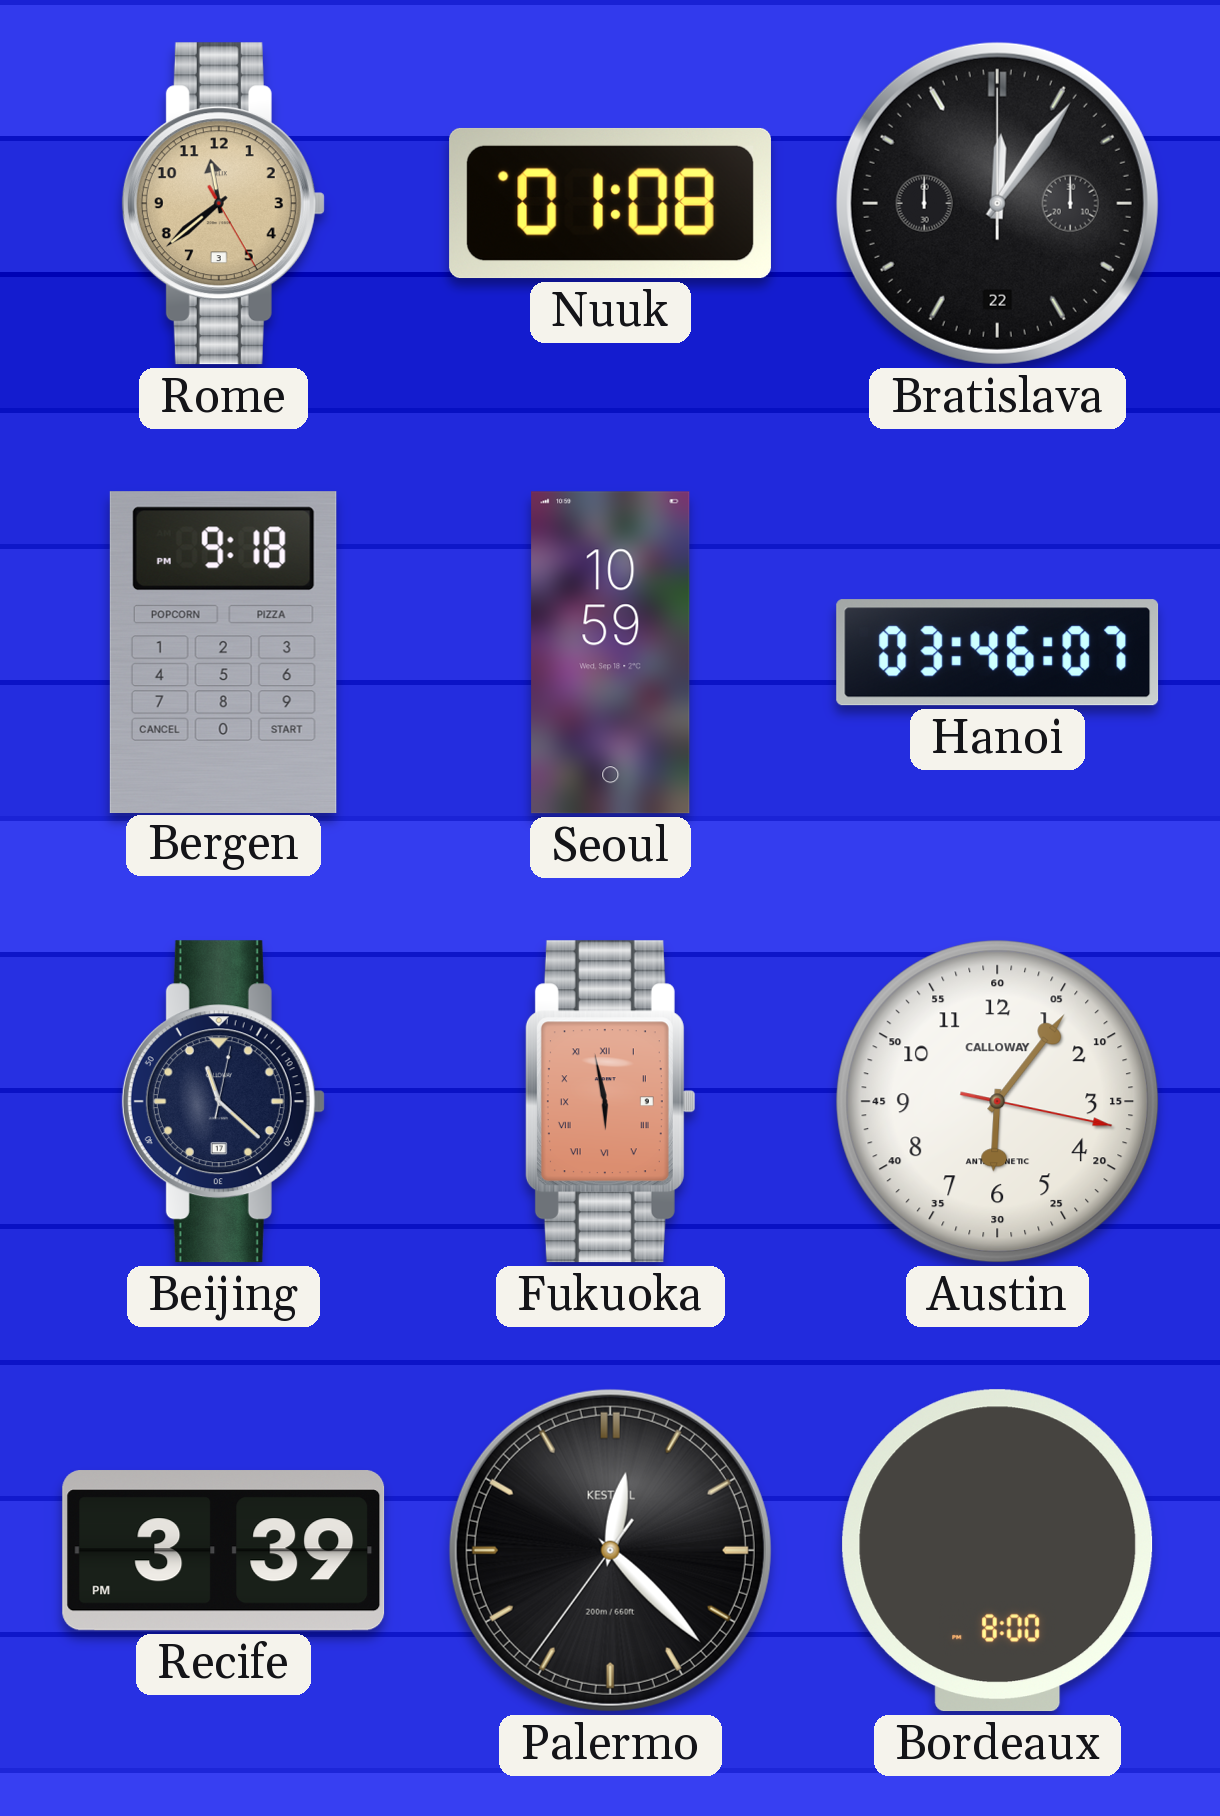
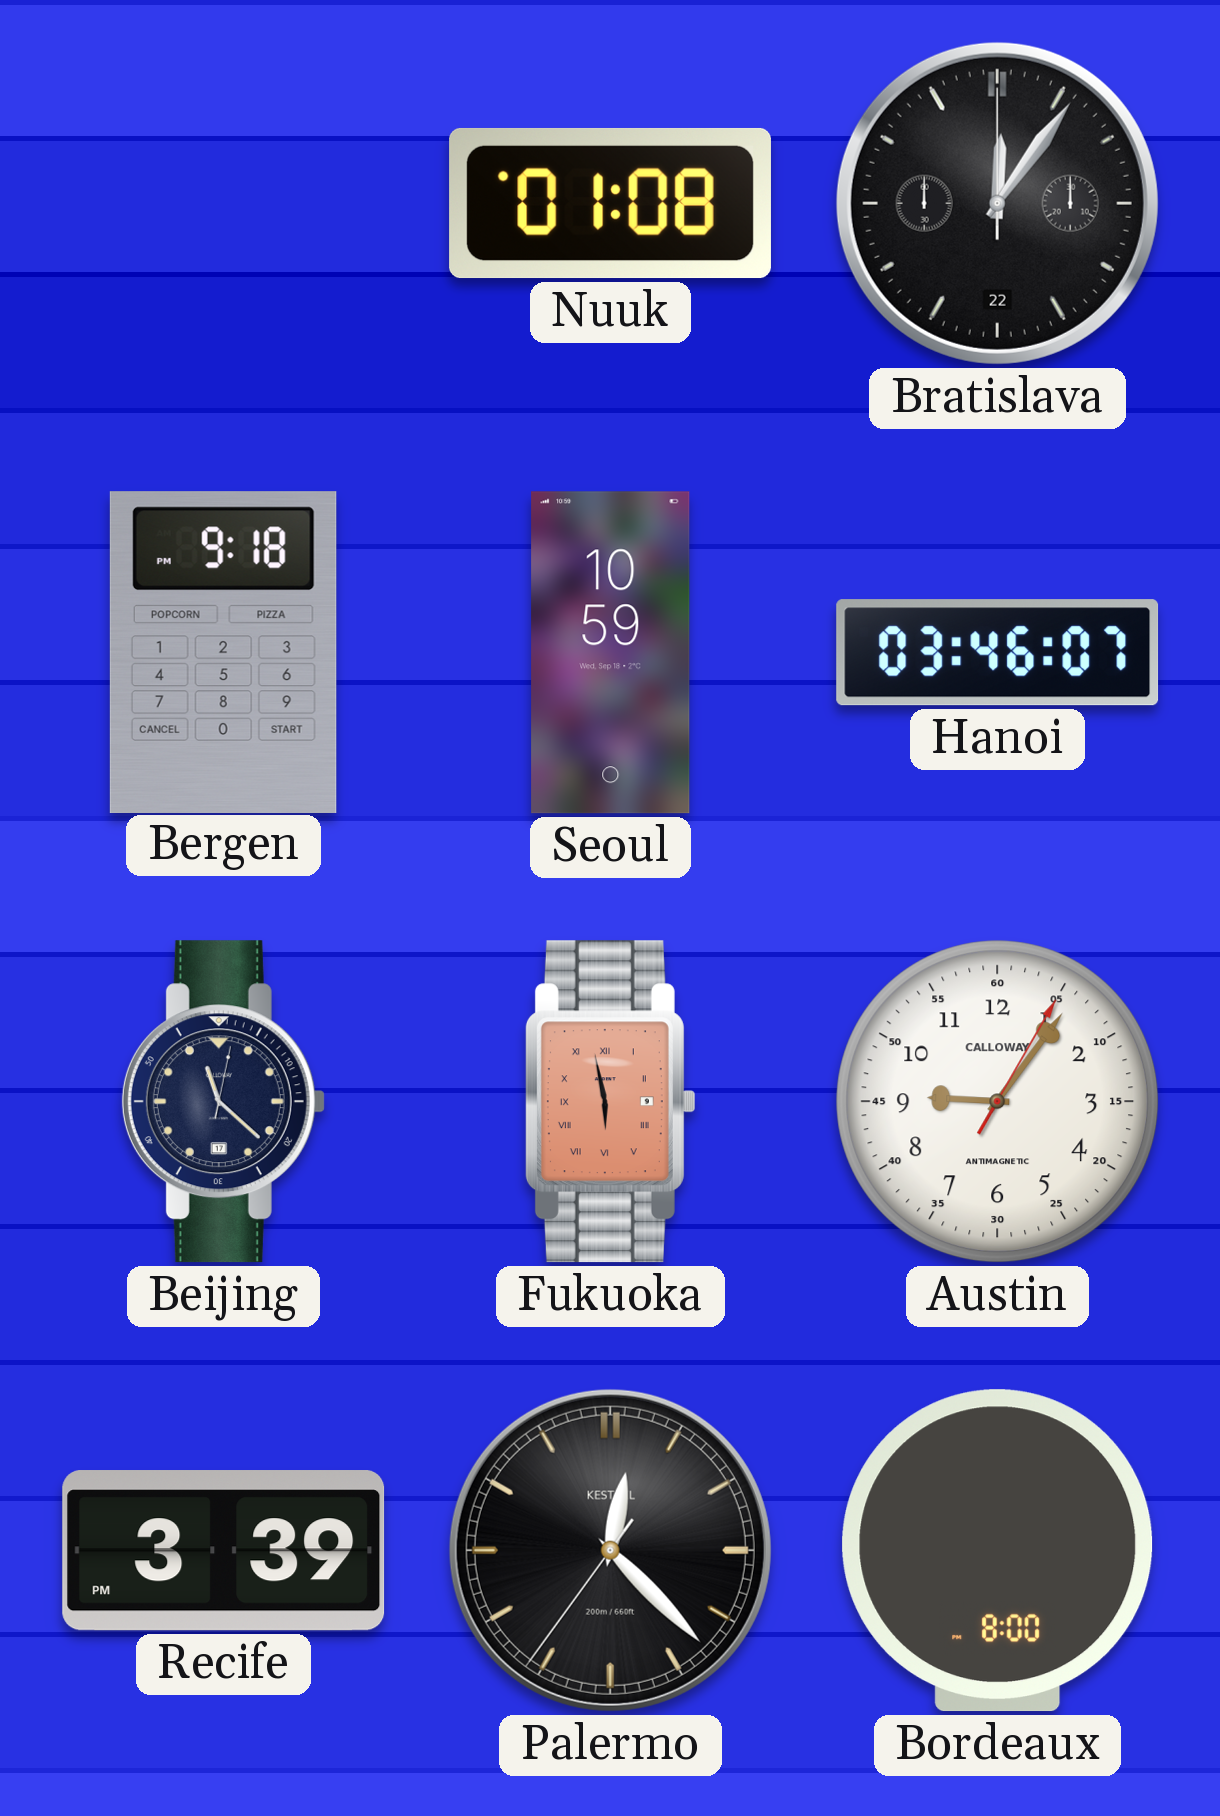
Rome: 11:38 -> none (223, 204)
Austin: 6:06 -> 9:06 (998, 1102)
